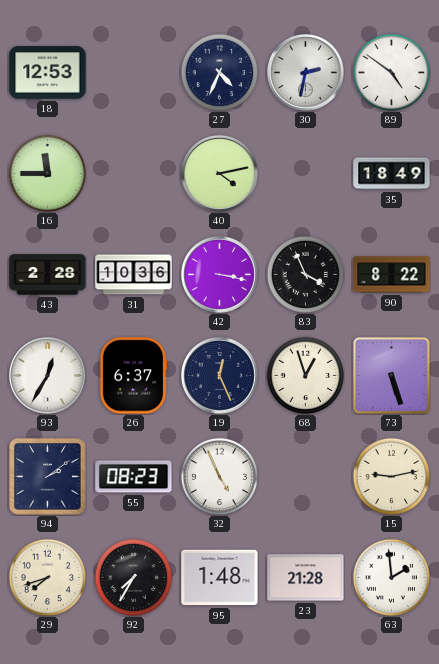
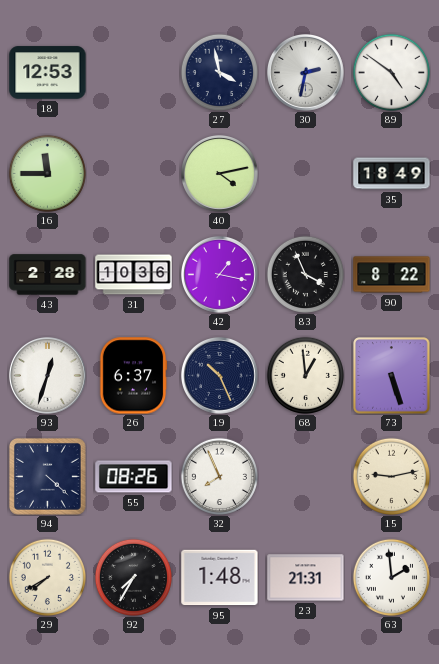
27: 4:34 -> 3:58 (219, 72)
42: 3:17 -> 1:17 (220, 275)
93: 12:35 -> 12:33 (48, 376)
19: 12:26 -> 10:26 (220, 376)
68: 12:57 -> 12:59 (305, 375)
94: 2:09 -> 4:22 (47, 476)
55: 08:23 -> 08:26 (134, 477)
32: 4:56 -> 7:56 (219, 476)
29: 7:42 -> 7:40 (47, 577)
23: 21:28 -> 21:31 (306, 578)
